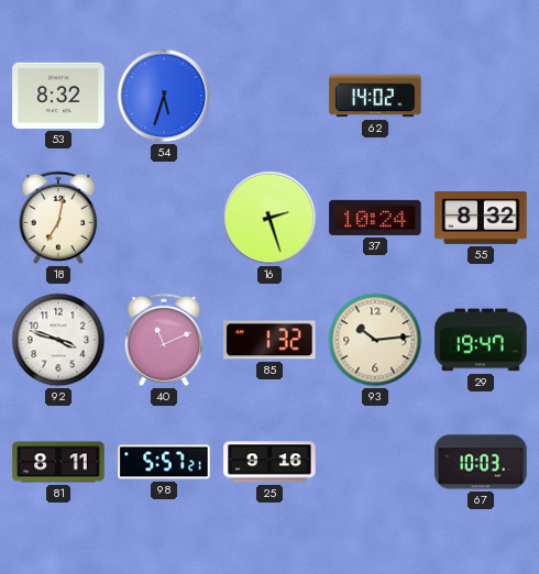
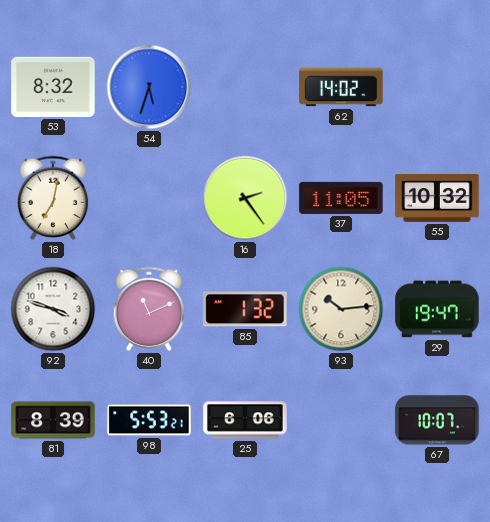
16: 2:27 -> 2:24 (245, 198)
37: 10:24 -> 11:05 (341, 198)
55: 8:32 -> 10:32 (437, 198)
81: 8:11 -> 8:39 (53, 420)
98: 5:57 -> 5:53 (149, 420)
25: 9:16 -> 6:06 (245, 420)
67: 10:03 -> 10:07 (437, 420)
